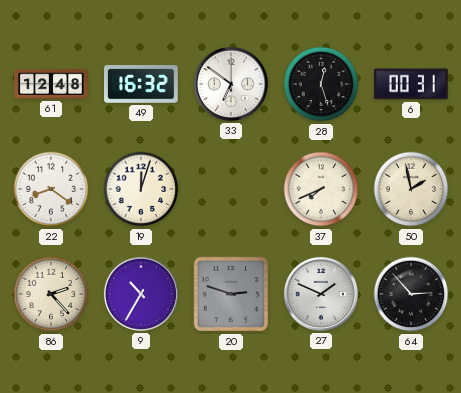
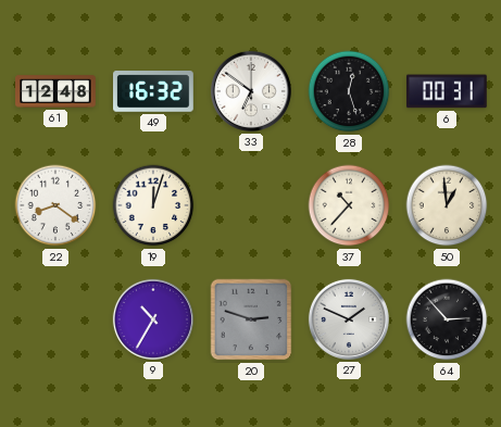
37: 7:41 -> 10:37 (349, 205)
50: 1:58 -> 12:59 (447, 205)
86: 2:23 -> none (51, 294)
